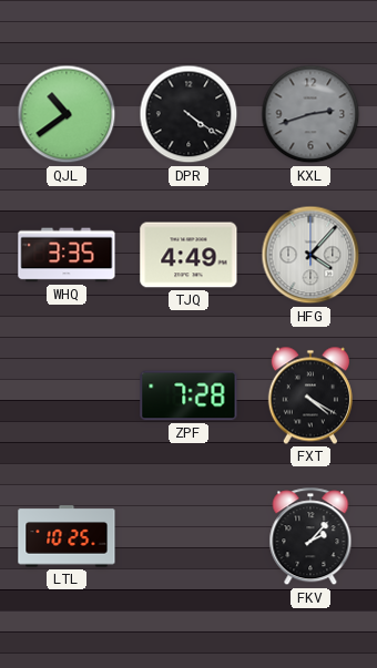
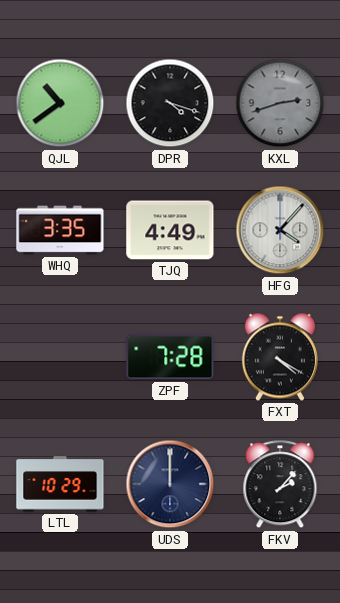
DPR: 4:21 -> 4:18 (170, 103)
LTL: 10:25 -> 10:29 (60, 484)
UDS: none -> 12:00 (170, 484)
